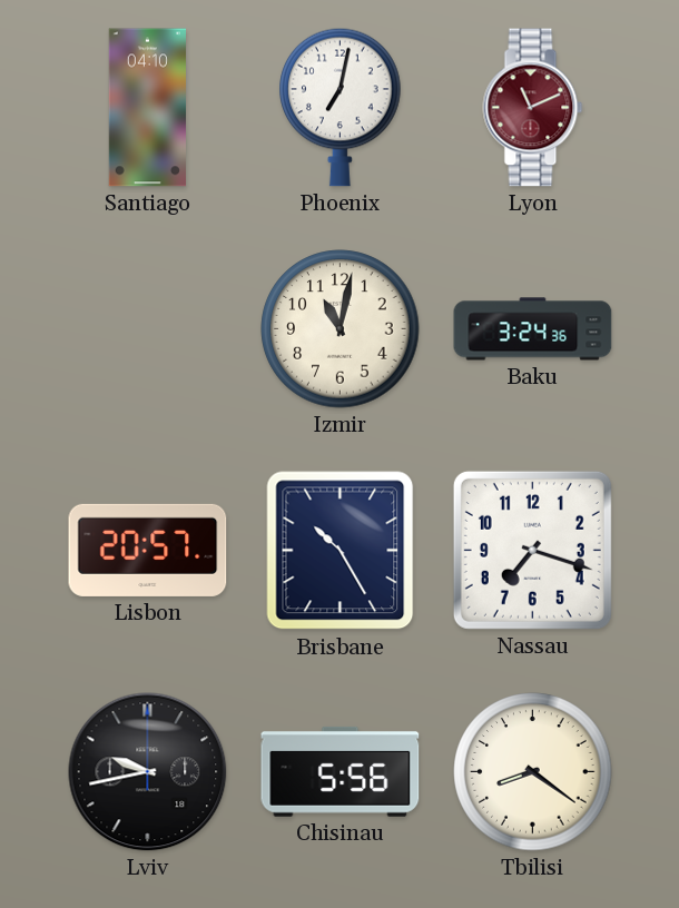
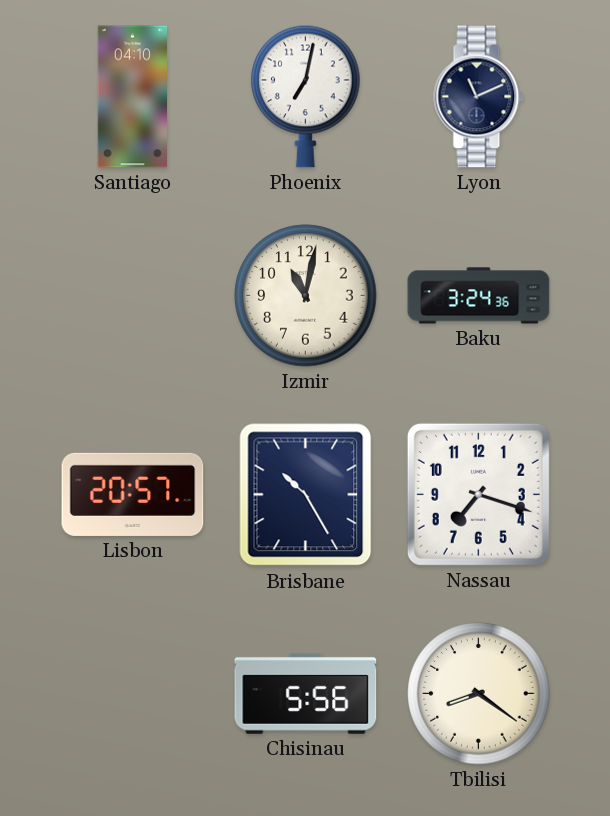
Lyon dial: burgundy -> navy (479, 97)
Lviv: 9:43 -> none (148, 772)
